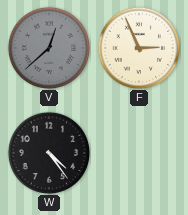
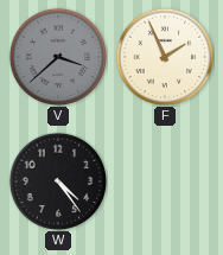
V: 12:38 -> 3:38 (58, 57)
F: 2:56 -> 1:56 (165, 57)
